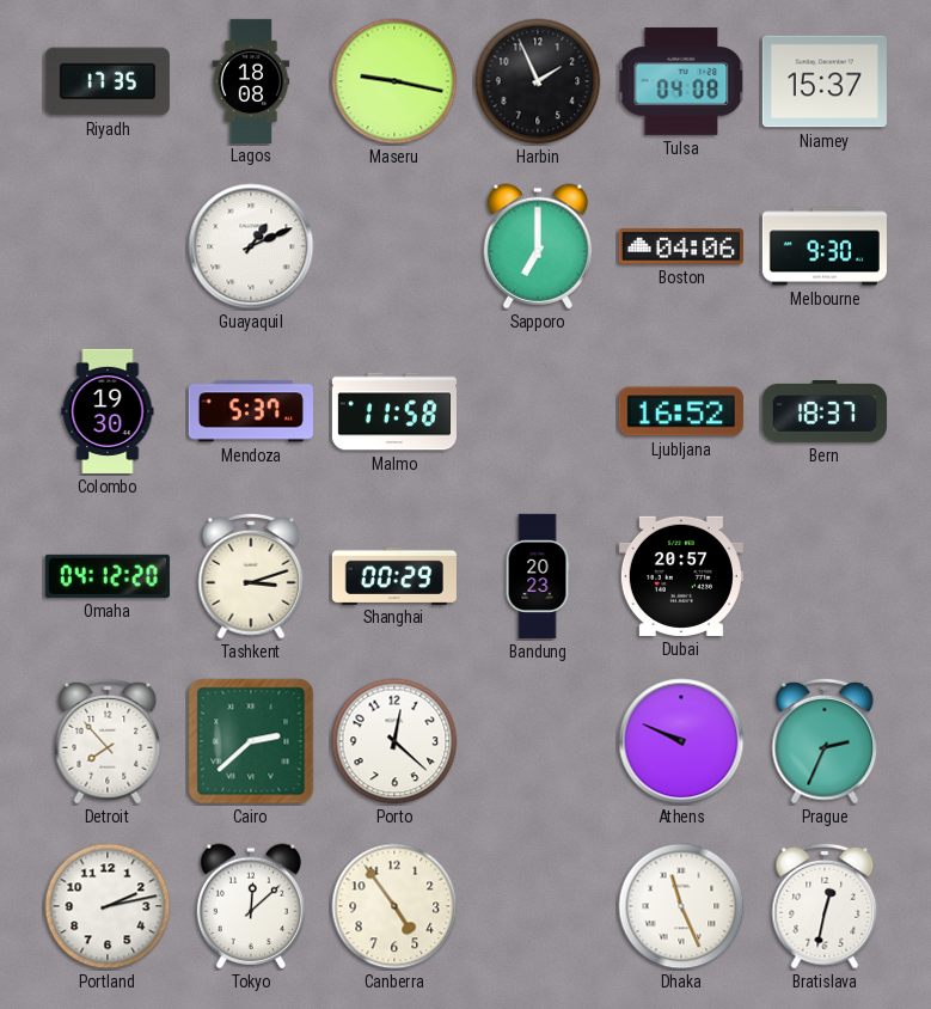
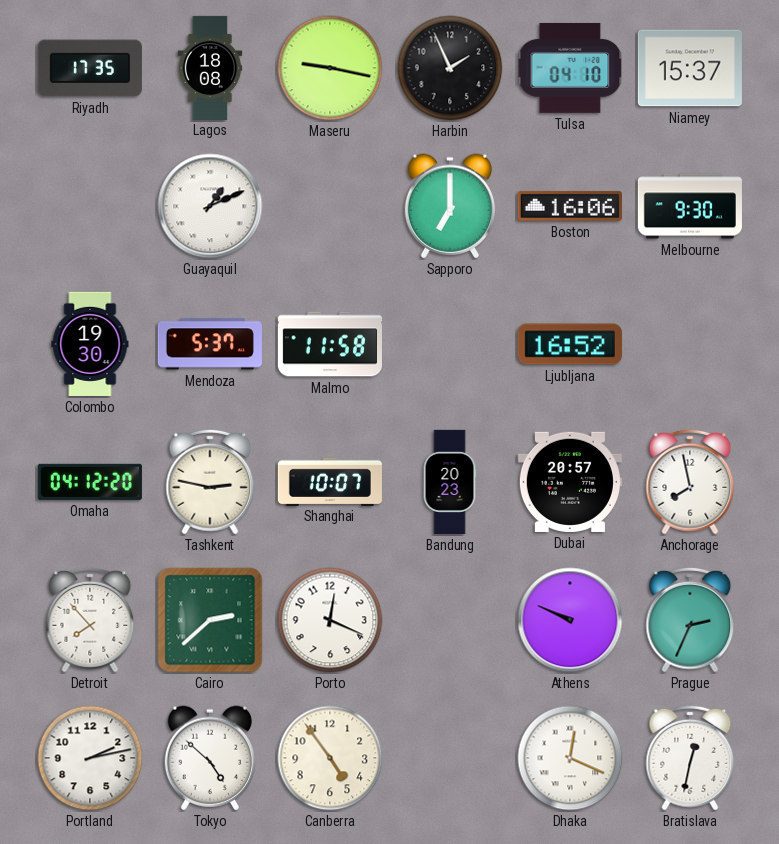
Tulsa: 04:08 -> 04:10 (570, 68)
Boston: 04:06 -> 16:06 (570, 206)
Bern: 18:37 -> none (825, 411)
Tashkent: 3:12 -> 2:47 (210, 482)
Shanghai: 00:29 -> 10:07 (330, 481)
Anchorage: none -> 7:58 (690, 482)
Porto: 12:22 -> 12:19 (330, 620)
Tokyo: 12:08 -> 4:52 (209, 758)
Dhaka: 11:26 -> 12:19 (570, 758)
